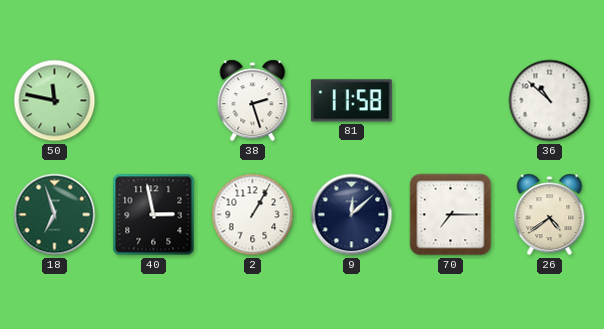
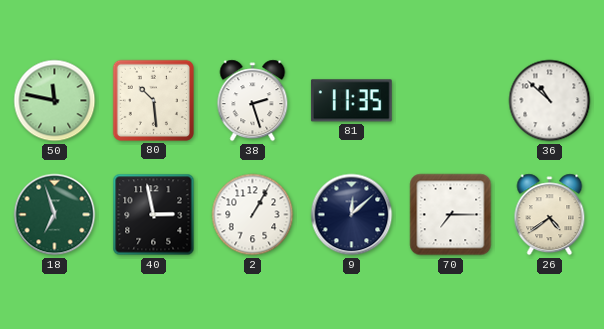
80: none -> 10:29 (153, 100)
81: 11:58 -> 11:35 (351, 101)
